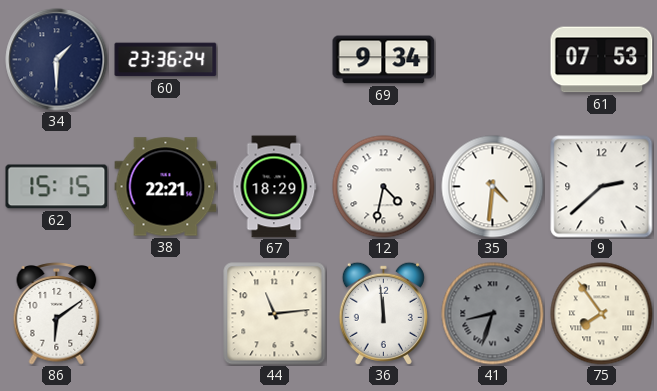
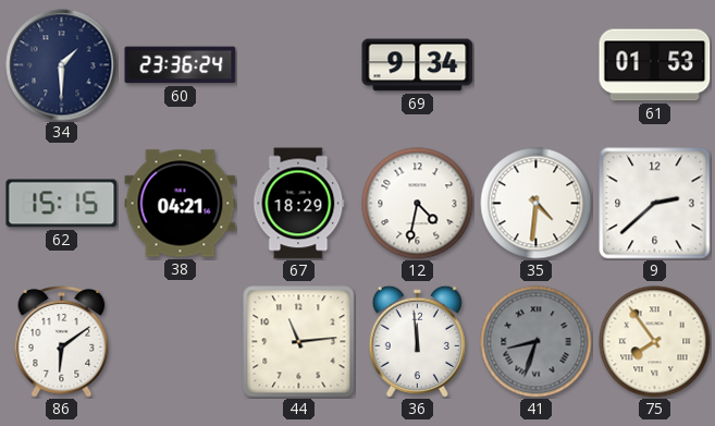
61: 07:53 -> 01:53 (655, 65)
38: 22:21 -> 04:21 (181, 204)
